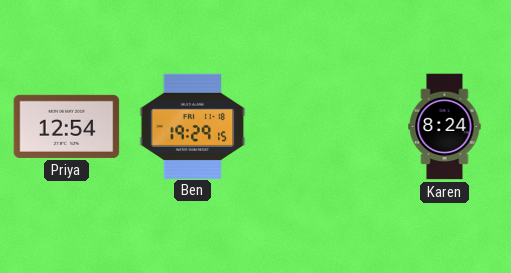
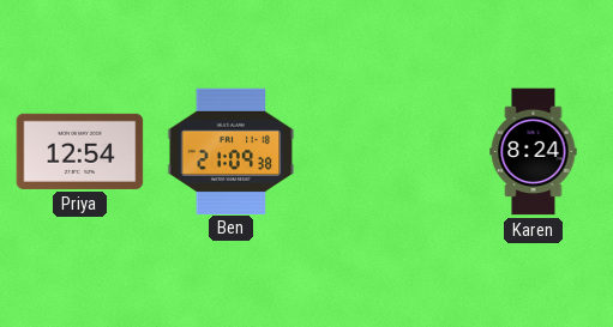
Ben: 19:29 -> 21:09 (232, 151)
